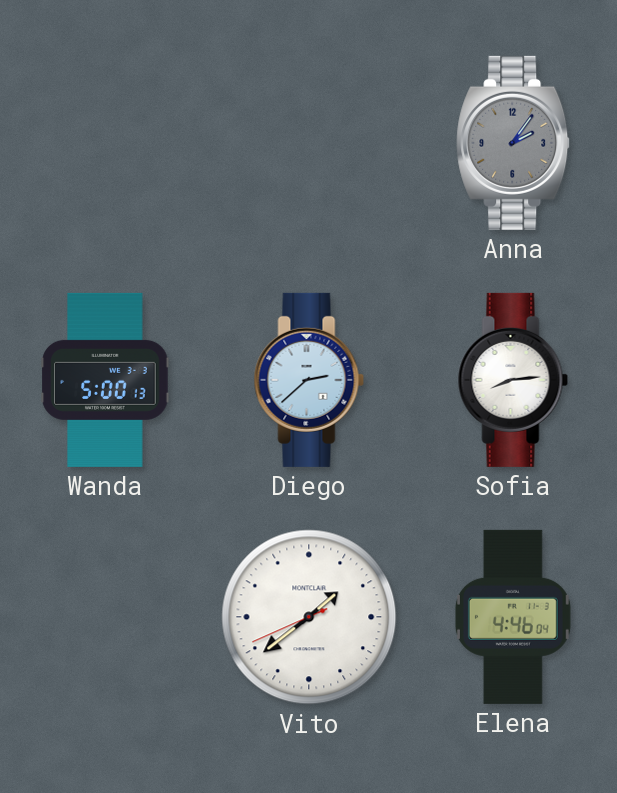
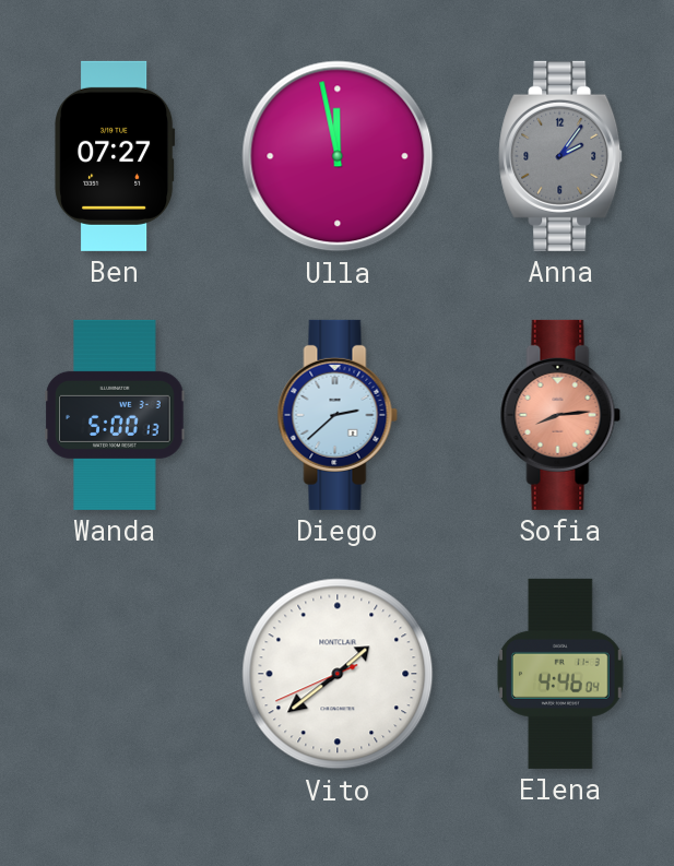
Ben: none -> 07:27 (115, 156)
Ulla: none -> 11:58 (338, 156)
Sofia dial: white -> salmon (560, 415)
